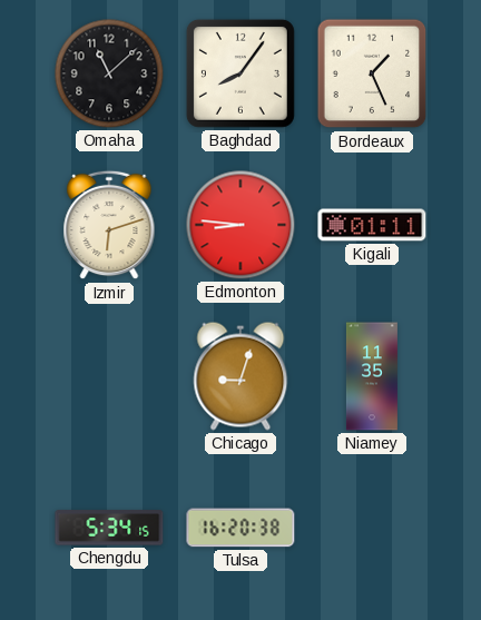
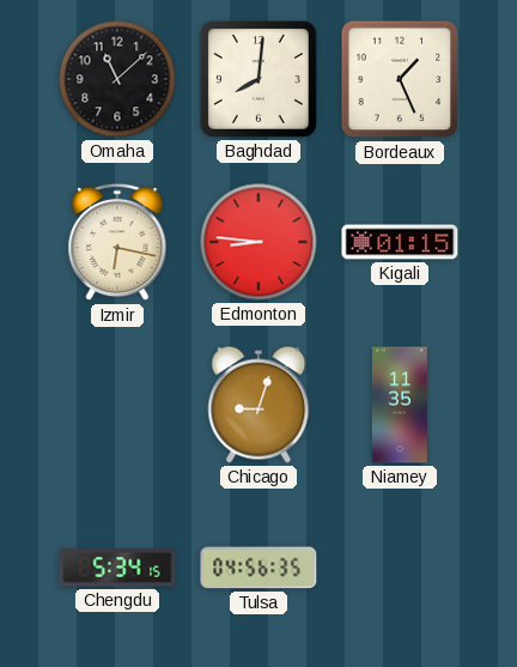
Baghdad: 8:06 -> 8:01 (258, 79)
Izmir: 6:12 -> 6:17 (117, 242)
Kigali: 01:11 -> 01:15 (400, 242)
Tulsa: 16:20 -> 04:56 (258, 568)
